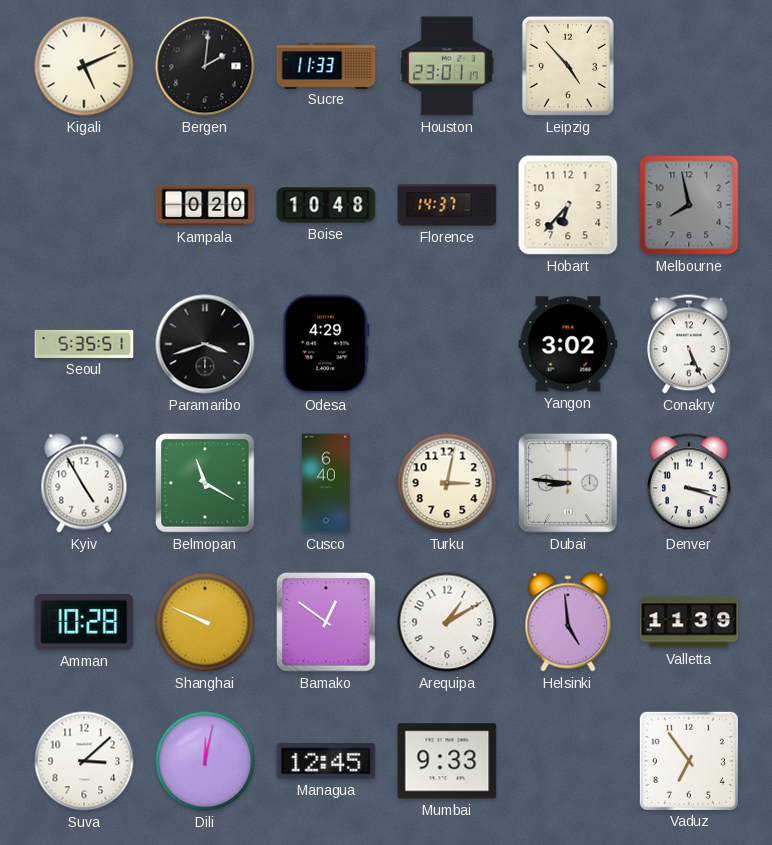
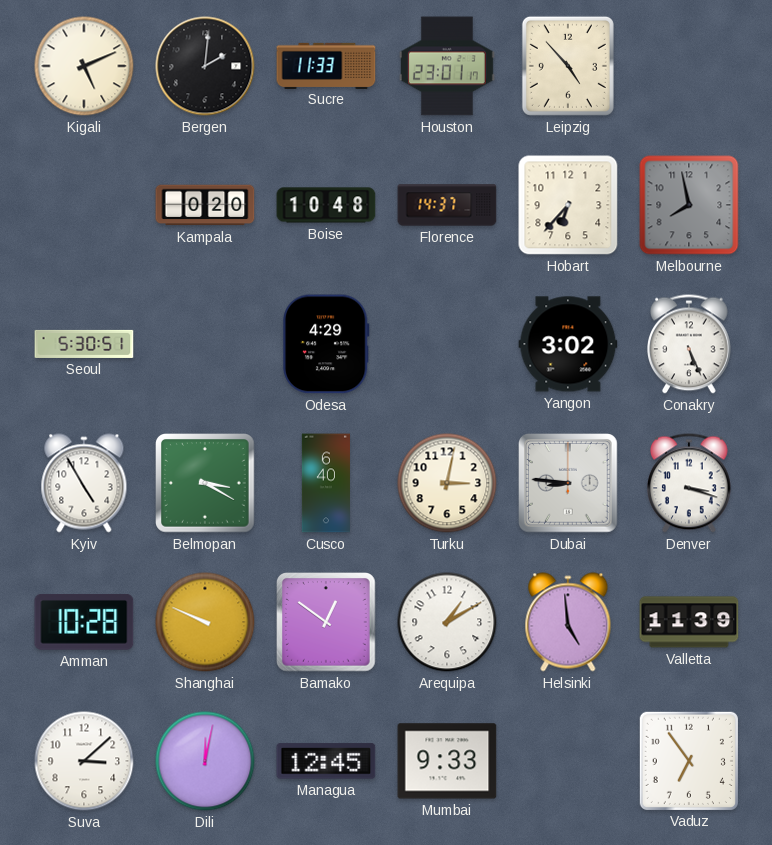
Seoul: 5:35 -> 5:30 (84, 344)
Paramaribo: 3:42 -> none (205, 344)
Belmopan: 11:20 -> 3:20 (206, 484)
